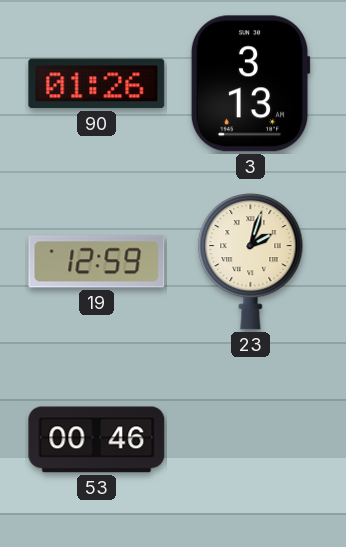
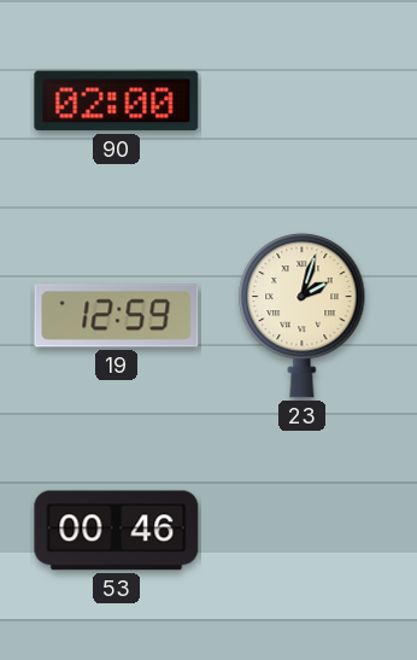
90: 01:26 -> 02:00 (117, 101)
3: 3:13 -> none (250, 84)
